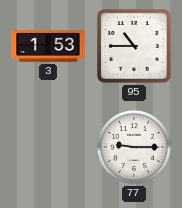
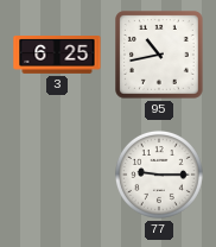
3: 1:53 -> 6:25 (57, 56)
95: 10:45 -> 10:43 (160, 56)
